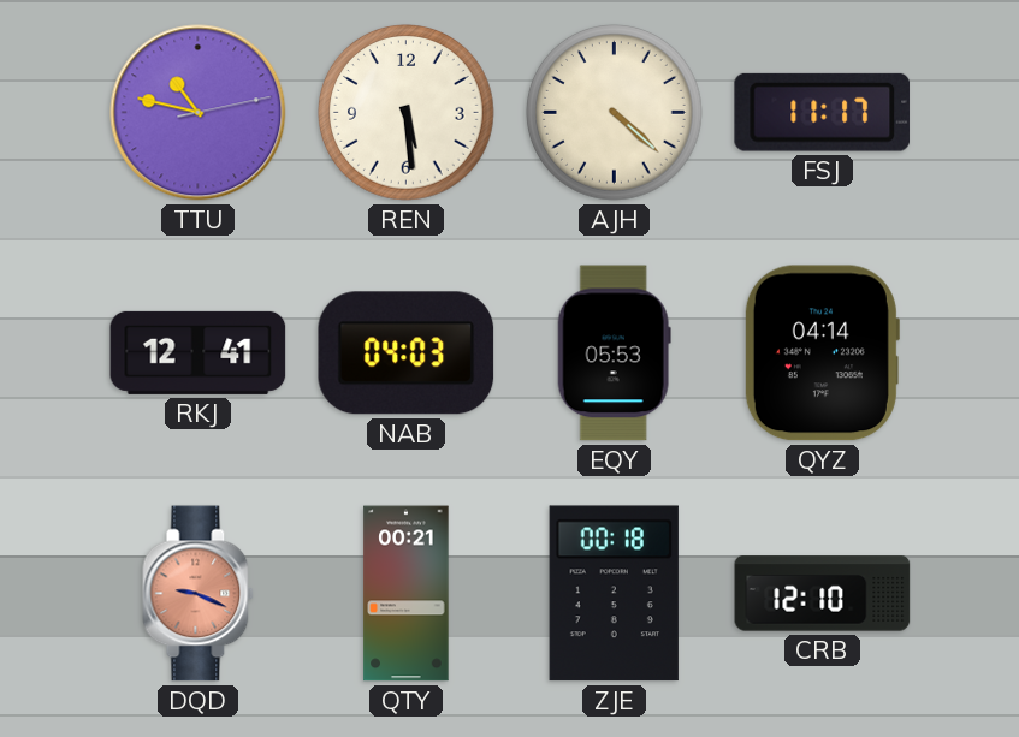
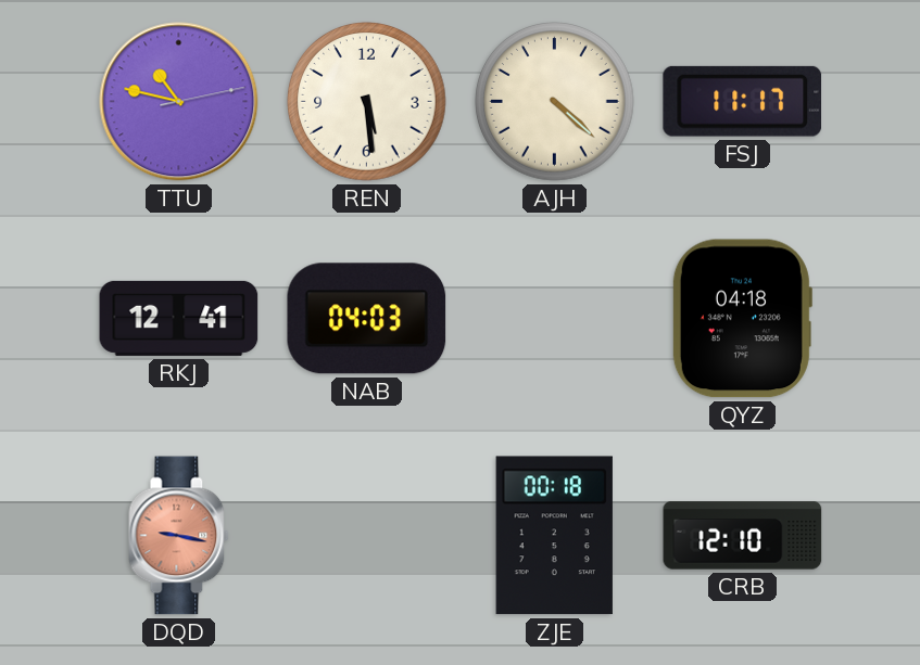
EQY: 05:53 -> none (614, 353)
QYZ: 04:14 -> 04:18 (742, 319)
DQD: 9:19 -> 9:17 (179, 536)
QTY: 00:21 -> none (407, 594)
